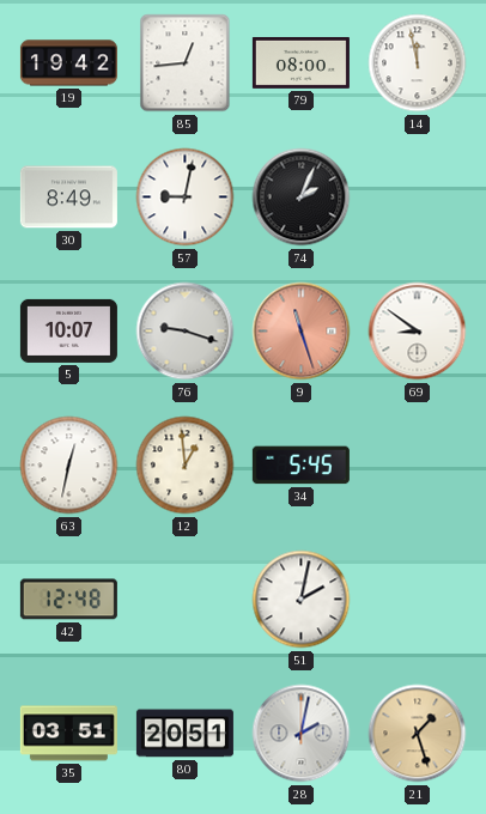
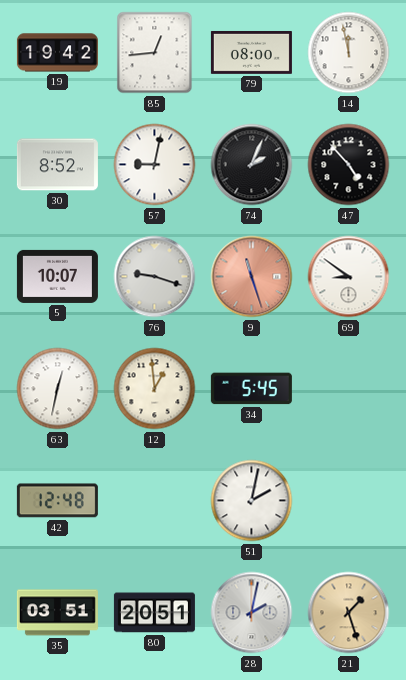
30: 8:49 -> 8:52 (57, 165)
47: none -> 4:53 (349, 165)
